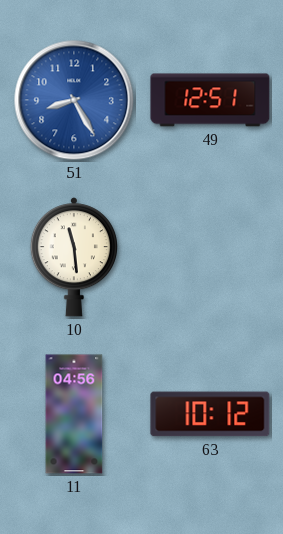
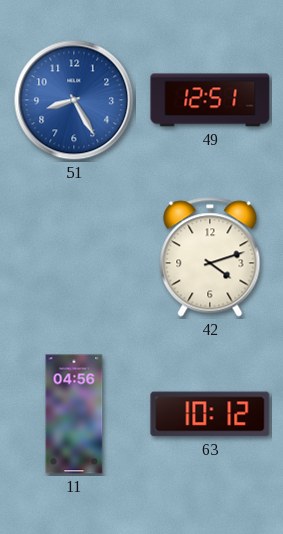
10: 11:29 -> none (74, 257)
42: none -> 4:12 (210, 257)
